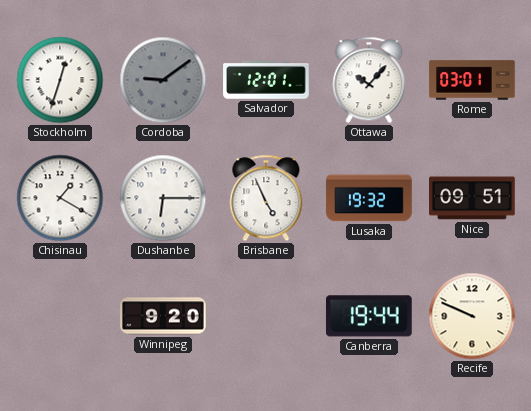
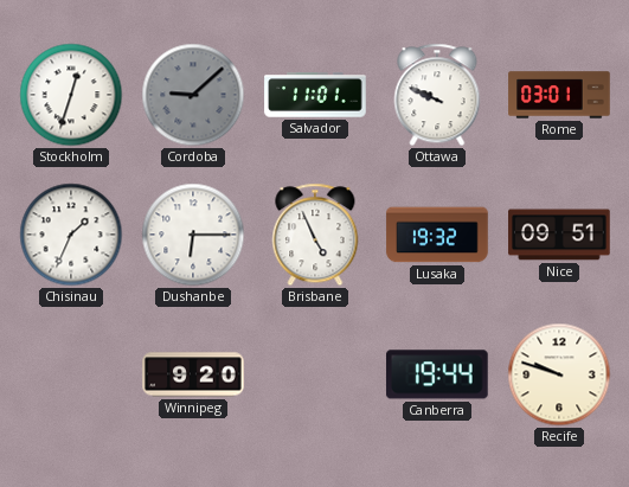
Cordoba: 9:09 -> 9:08 (193, 95)
Salvador: 12:01 -> 11:01 (315, 95)
Ottawa: 10:07 -> 9:49 (437, 95)
Chisinau: 1:20 -> 1:34 (71, 235)
Recife: 9:49 -> 9:48 (559, 374)
